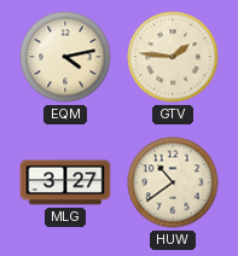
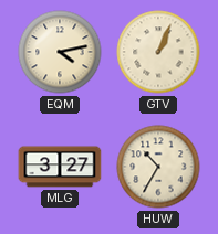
GTV: 1:46 -> 1:04 (158, 52)
HUW: 10:39 -> 10:35 (158, 167)
